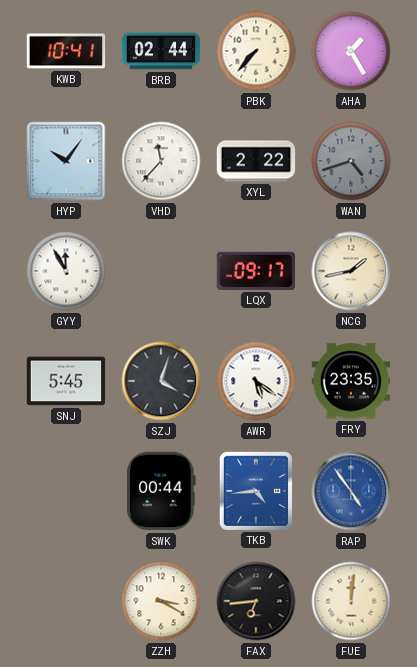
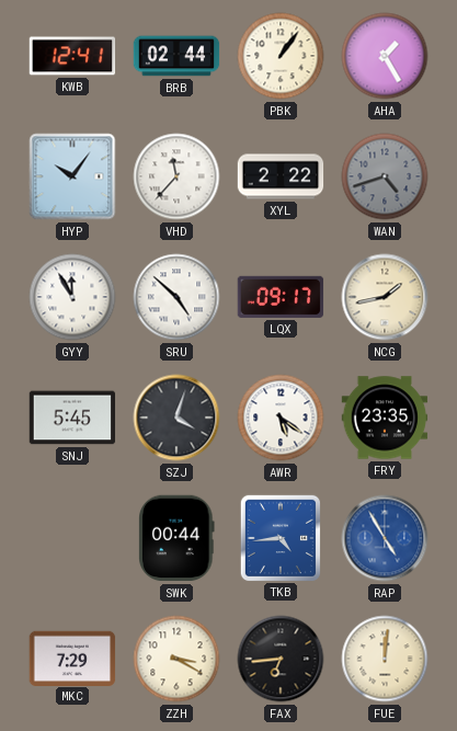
KWB: 10:41 -> 12:41 (72, 56)
PBK: 7:37 -> 1:06 (281, 56)
SRU: none -> 4:52 (176, 297)
RAP: 4:54 -> 4:55 (385, 538)
MKC: none -> 7:29 (72, 658)
